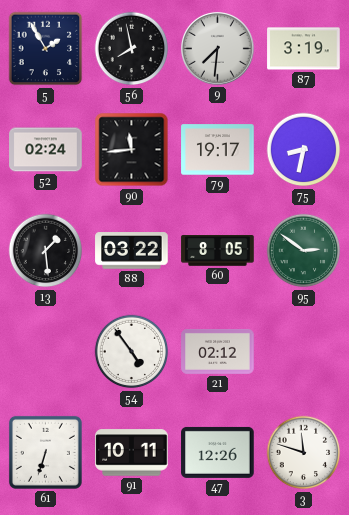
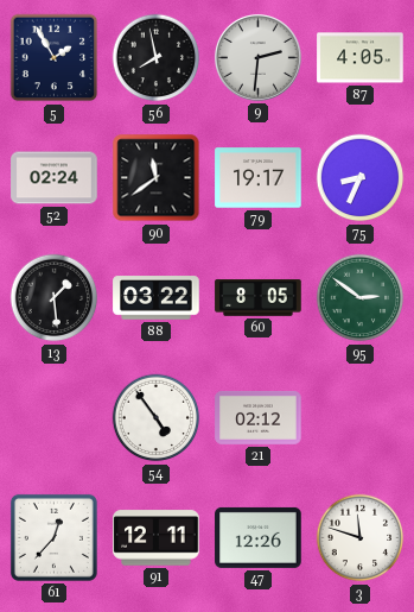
9: 7:31 -> 2:31 (257, 57)
87: 3:19 -> 4:05 (361, 58)
90: 11:44 -> 11:39 (157, 178)
75: 8:32 -> 8:34 (361, 178)
61: 6:33 -> 12:37 (53, 537)
91: 10:11 -> 12:11 (157, 538)
